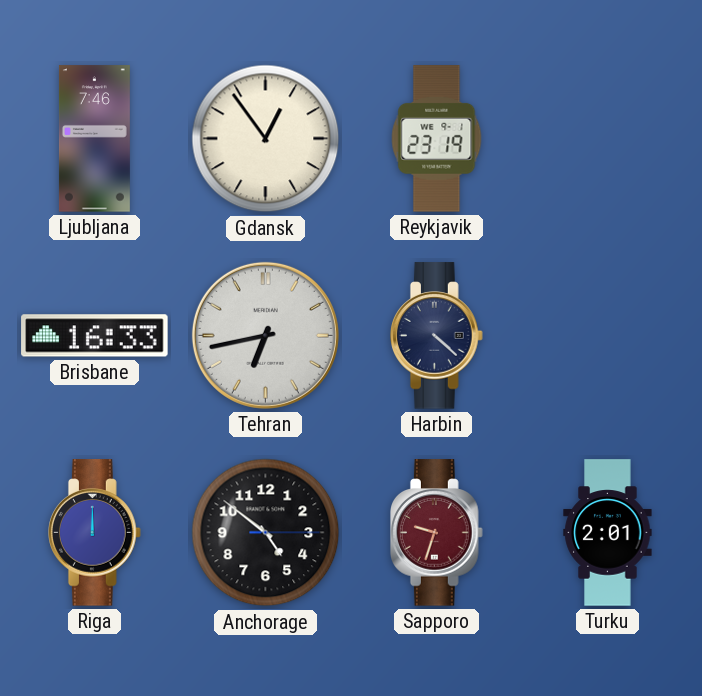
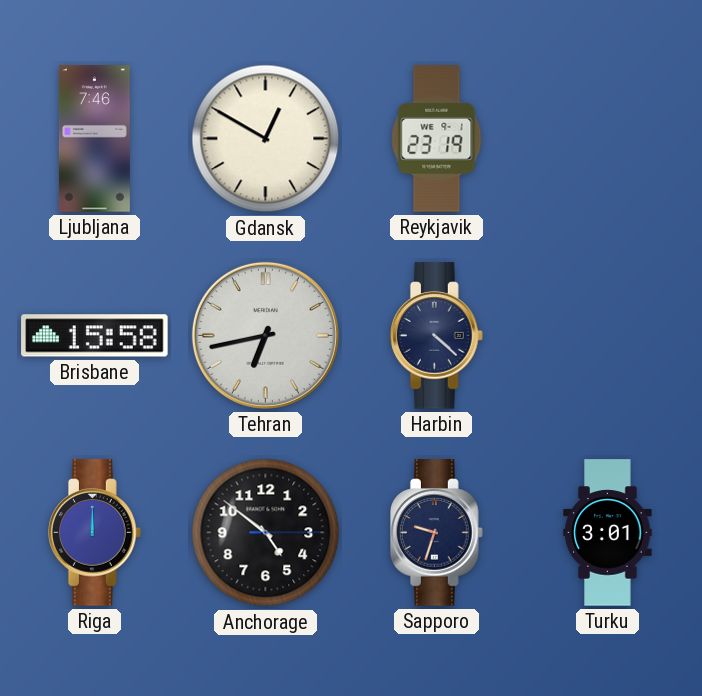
Gdansk: 12:54 -> 12:50 (266, 139)
Brisbane: 16:33 -> 15:58 (95, 336)
Sapporo dial: burgundy -> navy (437, 533)
Turku: 2:01 -> 3:01 (608, 533)
